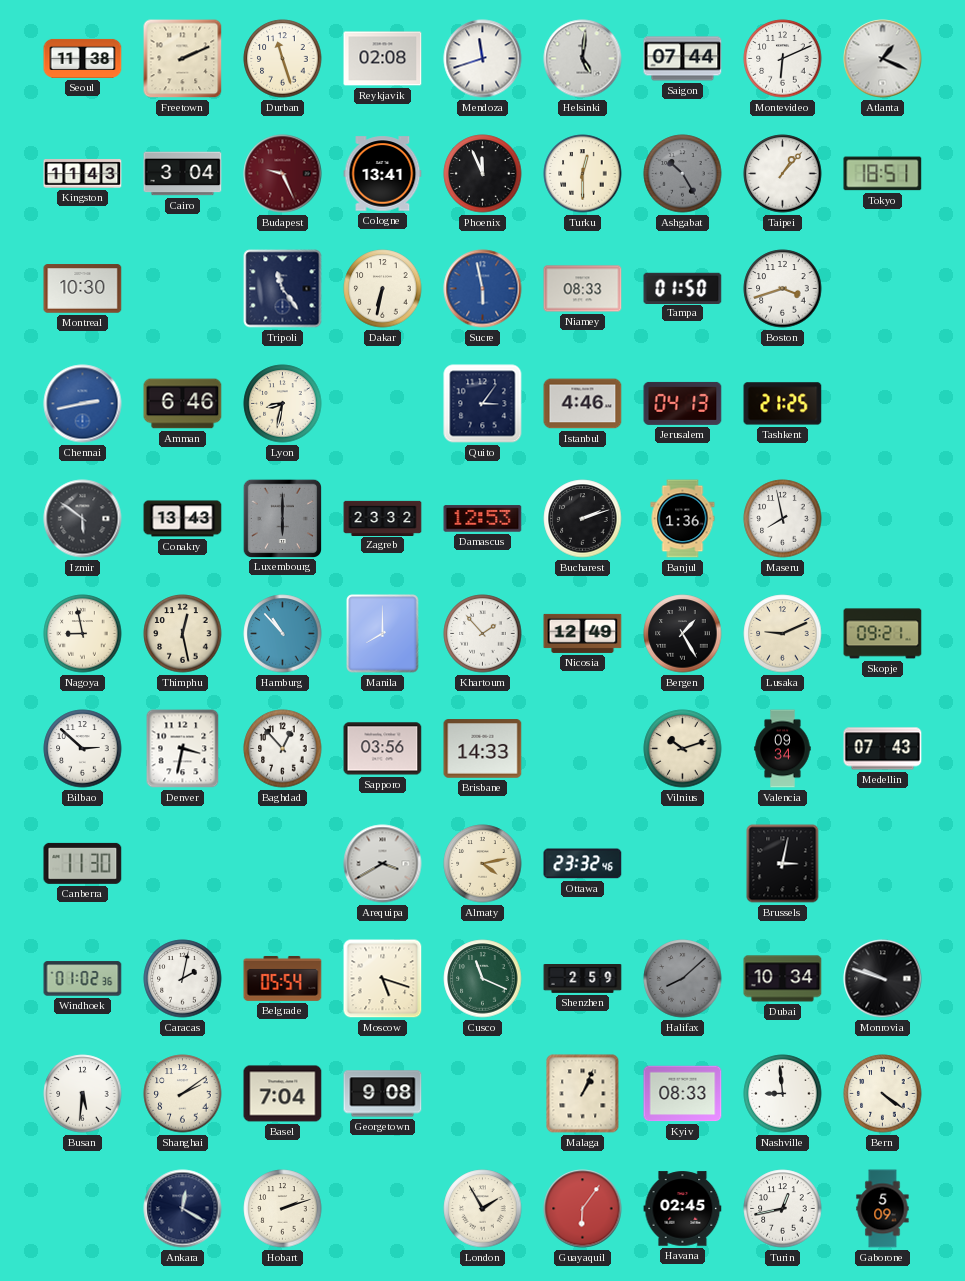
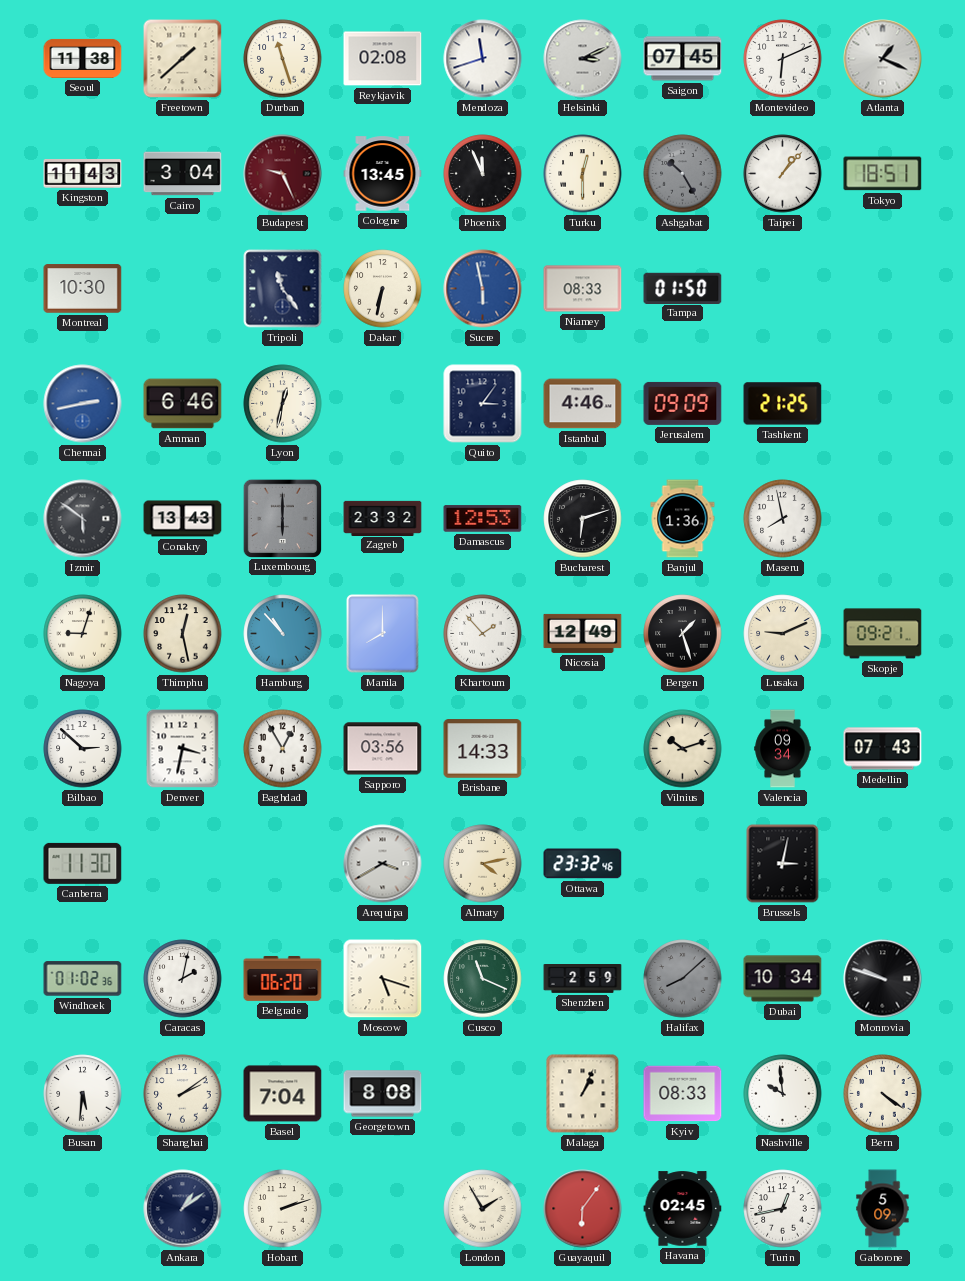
Freetown: 2:11 -> 1:38 (183, 59)
Helsinki: 5:01 -> 3:11 (583, 59)
Saigon: 07:44 -> 07:45 (683, 59)
Cologne: 13:41 -> 13:45 (383, 174)
Boston: 3:42 -> none (783, 289)
Lyon: 8:32 -> 12:32 (283, 404)
Jerusalem: 04:13 -> 09:09 (683, 403)
Bucharest: 2:12 -> 6:12 (583, 519)
Nagoya: 8:58 -> 9:03 (83, 634)
Bergen: 1:25 -> 1:27 (683, 634)
Baghdad: 12:53 -> 12:55 (283, 749)
Belgrade: 05:54 -> 06:20 (283, 978)
Georgetown: 9:08 -> 8:08 (383, 1094)
Nashville: 8:59 -> 9:59 (783, 1094)
Ankara: 12:20 -> 1:09 (183, 1209)
